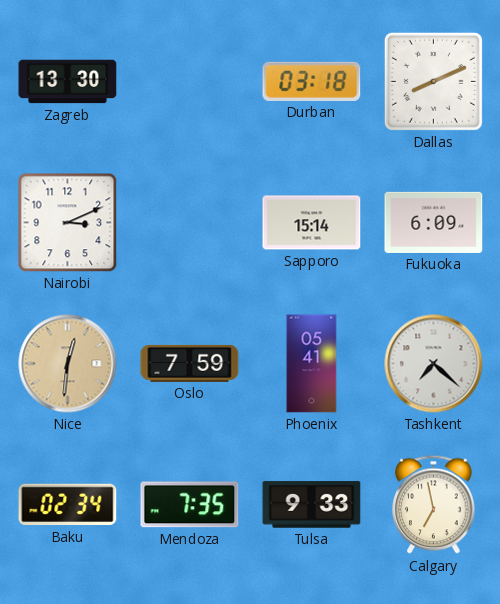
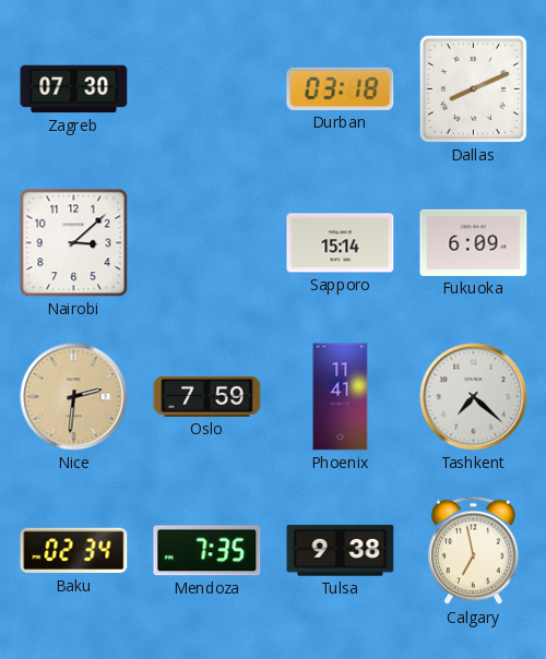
Zagreb: 13:30 -> 07:30 (74, 89)
Nairobi: 3:11 -> 3:08 (74, 243)
Nice: 12:31 -> 2:31 (74, 397)
Phoenix: 05:41 -> 11:41 (341, 397)
Tulsa: 9:33 -> 9:38 (341, 551)
